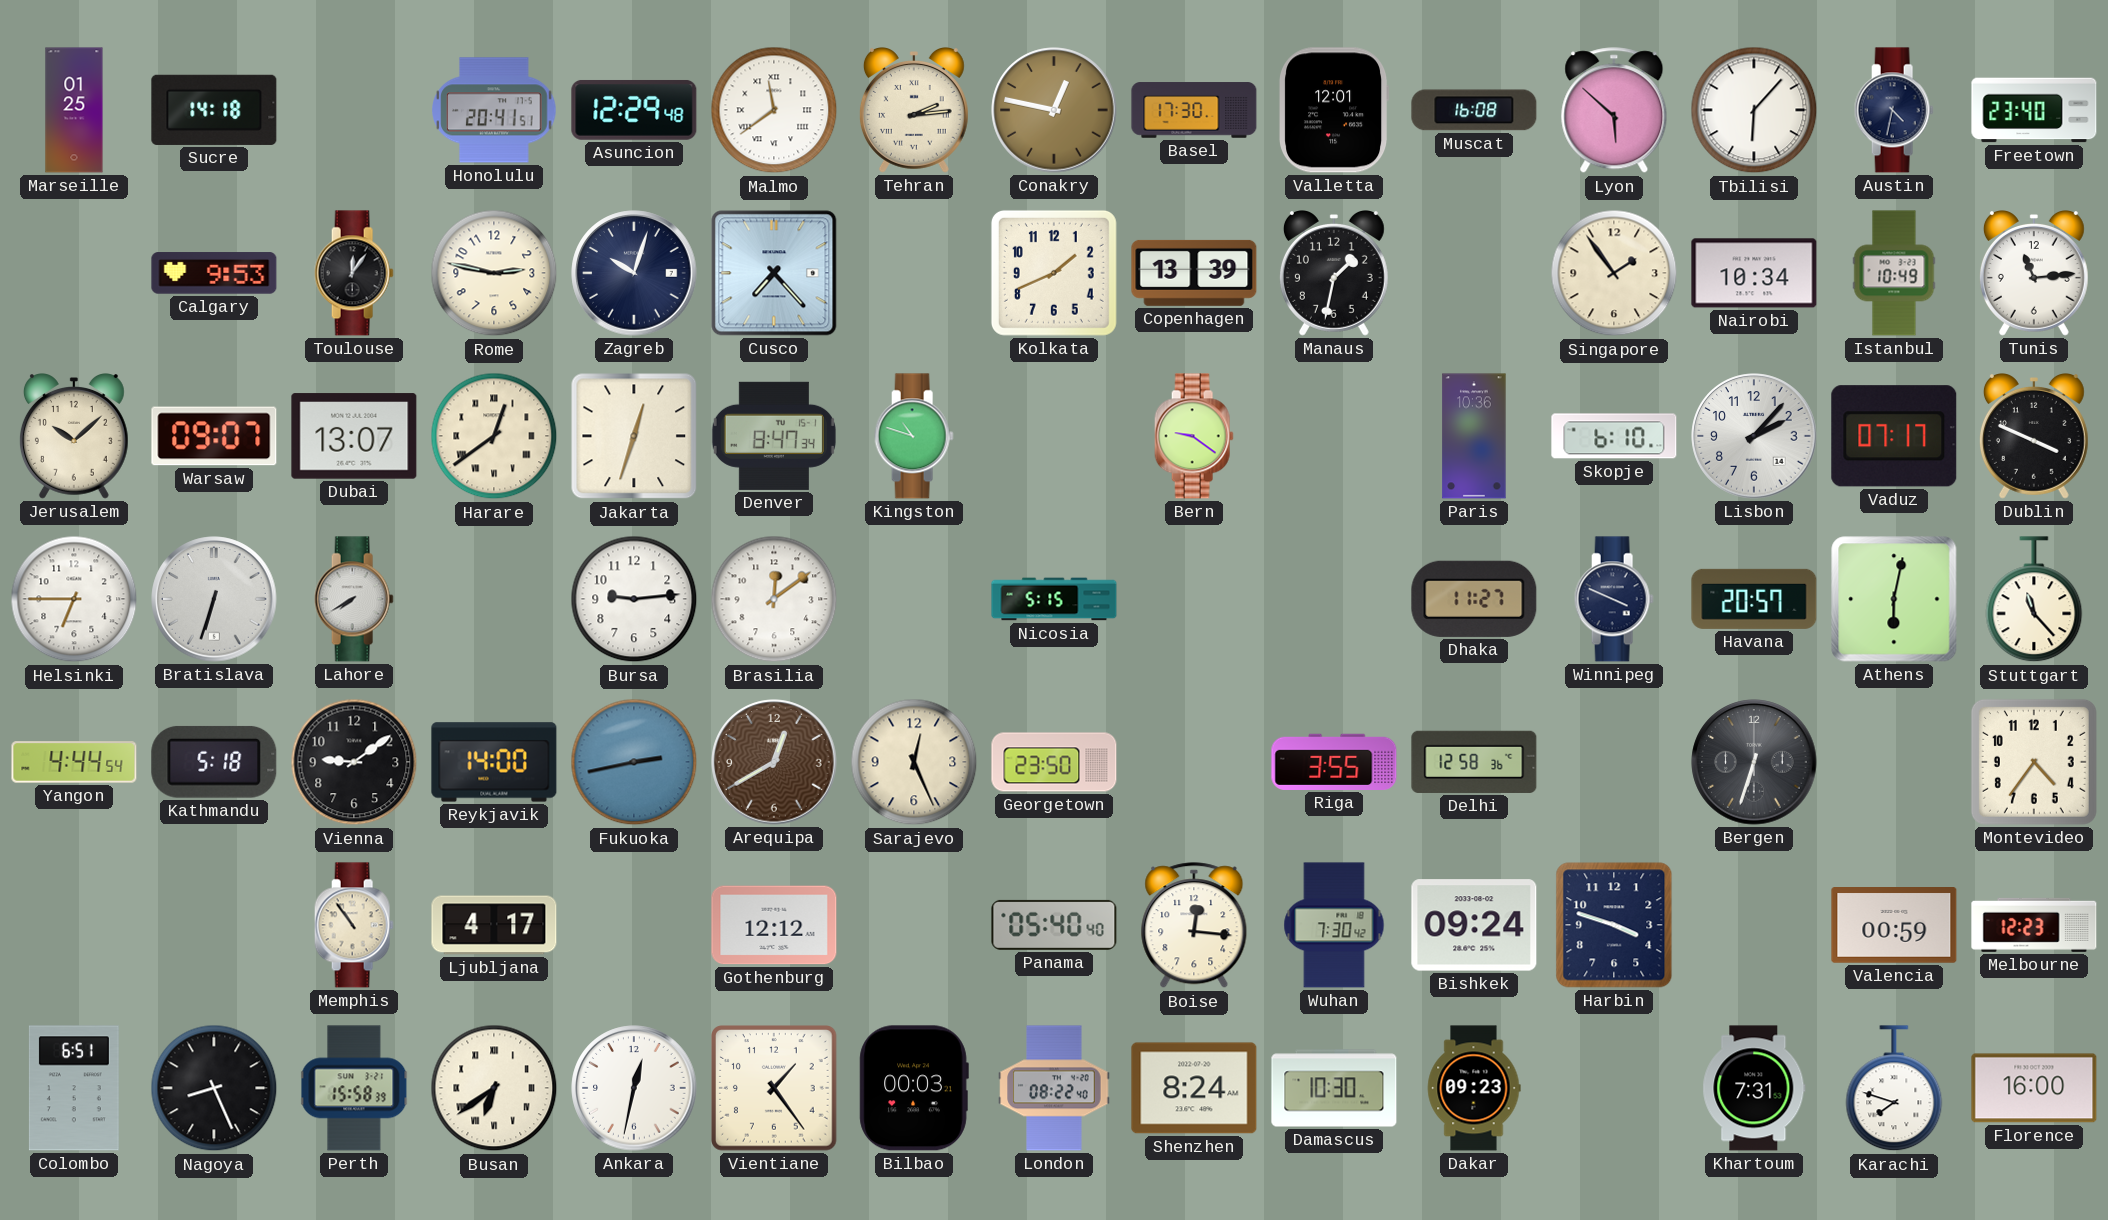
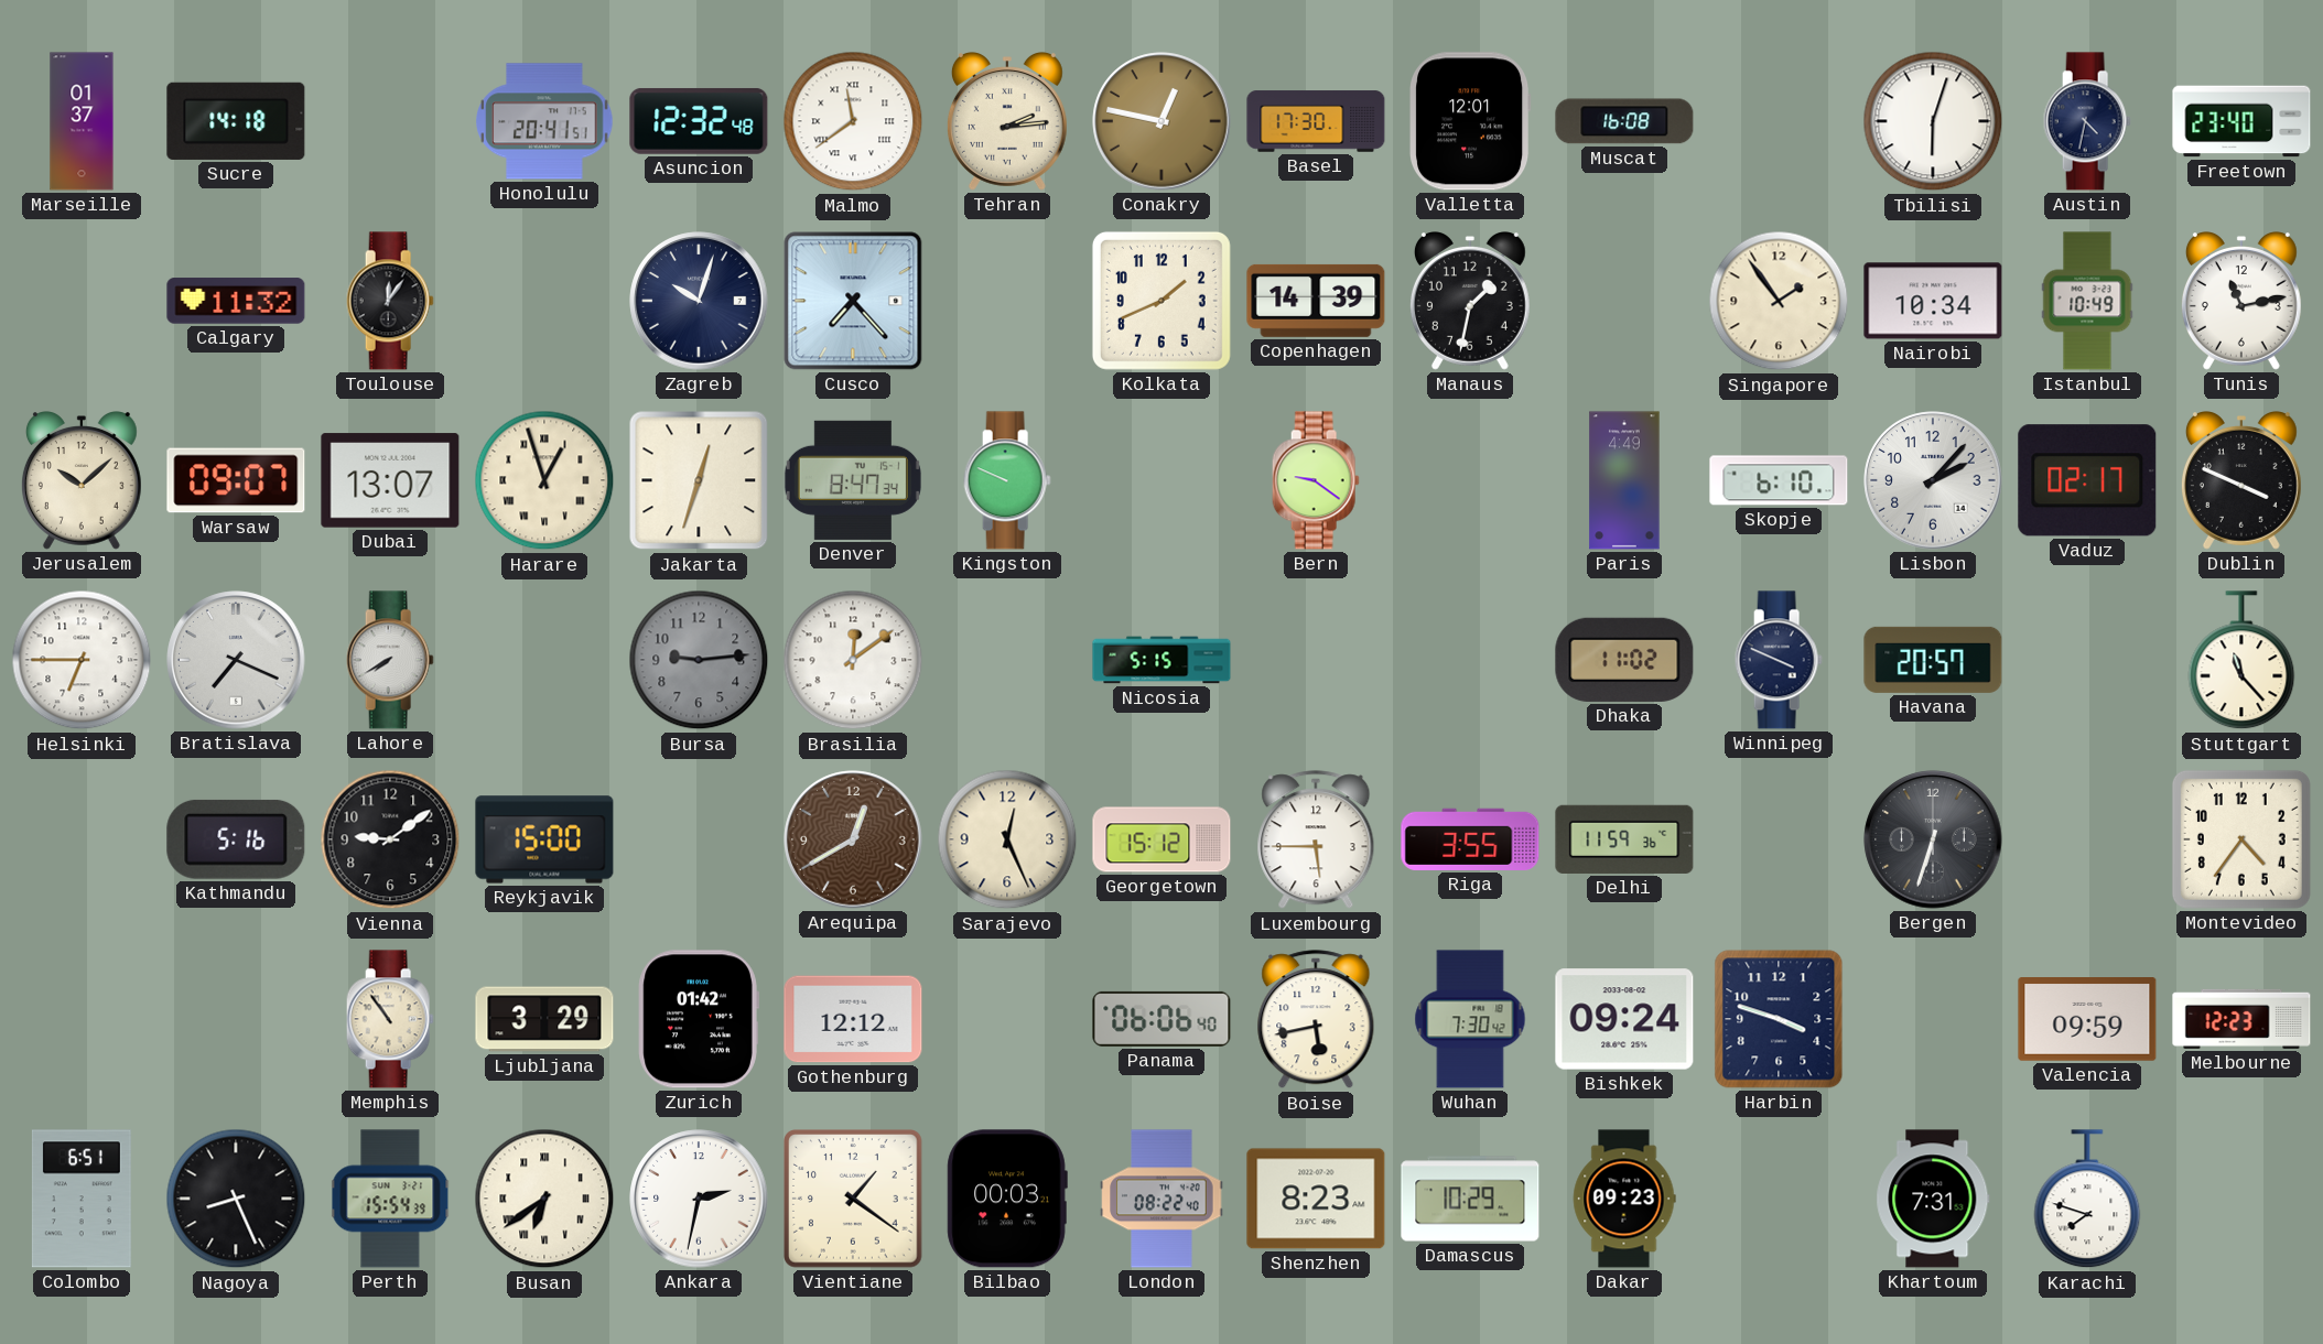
Marseille: 01:25 -> 01:37 (82, 121)
Asuncion: 12:29 -> 12:32 (699, 121)
Lyon: 5:52 -> none (1614, 111)
Tbilisi: 6:07 -> 6:03 (1933, 121)
Calgary: 9:53 -> 11:32 (236, 301)
Rome: 2:47 -> none (494, 273)
Copenhagen: 13:39 -> 14:39 (1316, 301)
Tunis: 11:14 -> 11:13 (2241, 302)
Harare: 12:39 -> 12:57 (544, 480)
Kingston: 10:48 -> 9:49 (1007, 480)
Paris: 10:36 -> 4:49 (1624, 480)
Vaduz: 07:17 -> 02:17 (2087, 480)
Bratislava: 6:33 -> 7:19 (236, 660)
Bursa dial: white -> grey (699, 660)
Dhaka: 11:27 -> 11:02 (1624, 660)
Athens: 6:02 -> none (1894, 599)
Yangon: 4:44 -> none (74, 762)
Kathmandu: 5:18 -> 5:16 (236, 839)
Reykjavik: 14:00 -> 15:00 (544, 839)
Fukuoka: 2:43 -> none (634, 762)
Georgetown: 23:50 -> 15:12 (1161, 839)
Luxembourg: none -> 5:45 (1316, 841)
Delhi: 12:58 -> 11:59 (1624, 839)
Ljubljana: 4:17 -> 3:29 (544, 1019)
Zurich: none -> 01:42 (699, 1019)
Panama: 05:40 -> 06:06 (1161, 1019)
Boise: 12:16 -> 5:43 (1316, 1020)
Valencia: 00:59 -> 09:59 (2087, 1019)
Perth: 15:58 -> 15:54 (390, 1199)
Ankara: 12:32 -> 2:32 (699, 1199)
Vientiane: 1:24 -> 1:21 (853, 1199)
Shenzhen: 8:24 -> 8:23 (1316, 1199)
Damascus: 10:30 -> 10:29 (1470, 1199)
Florence: 16:00 -> none (2034, 1088)
